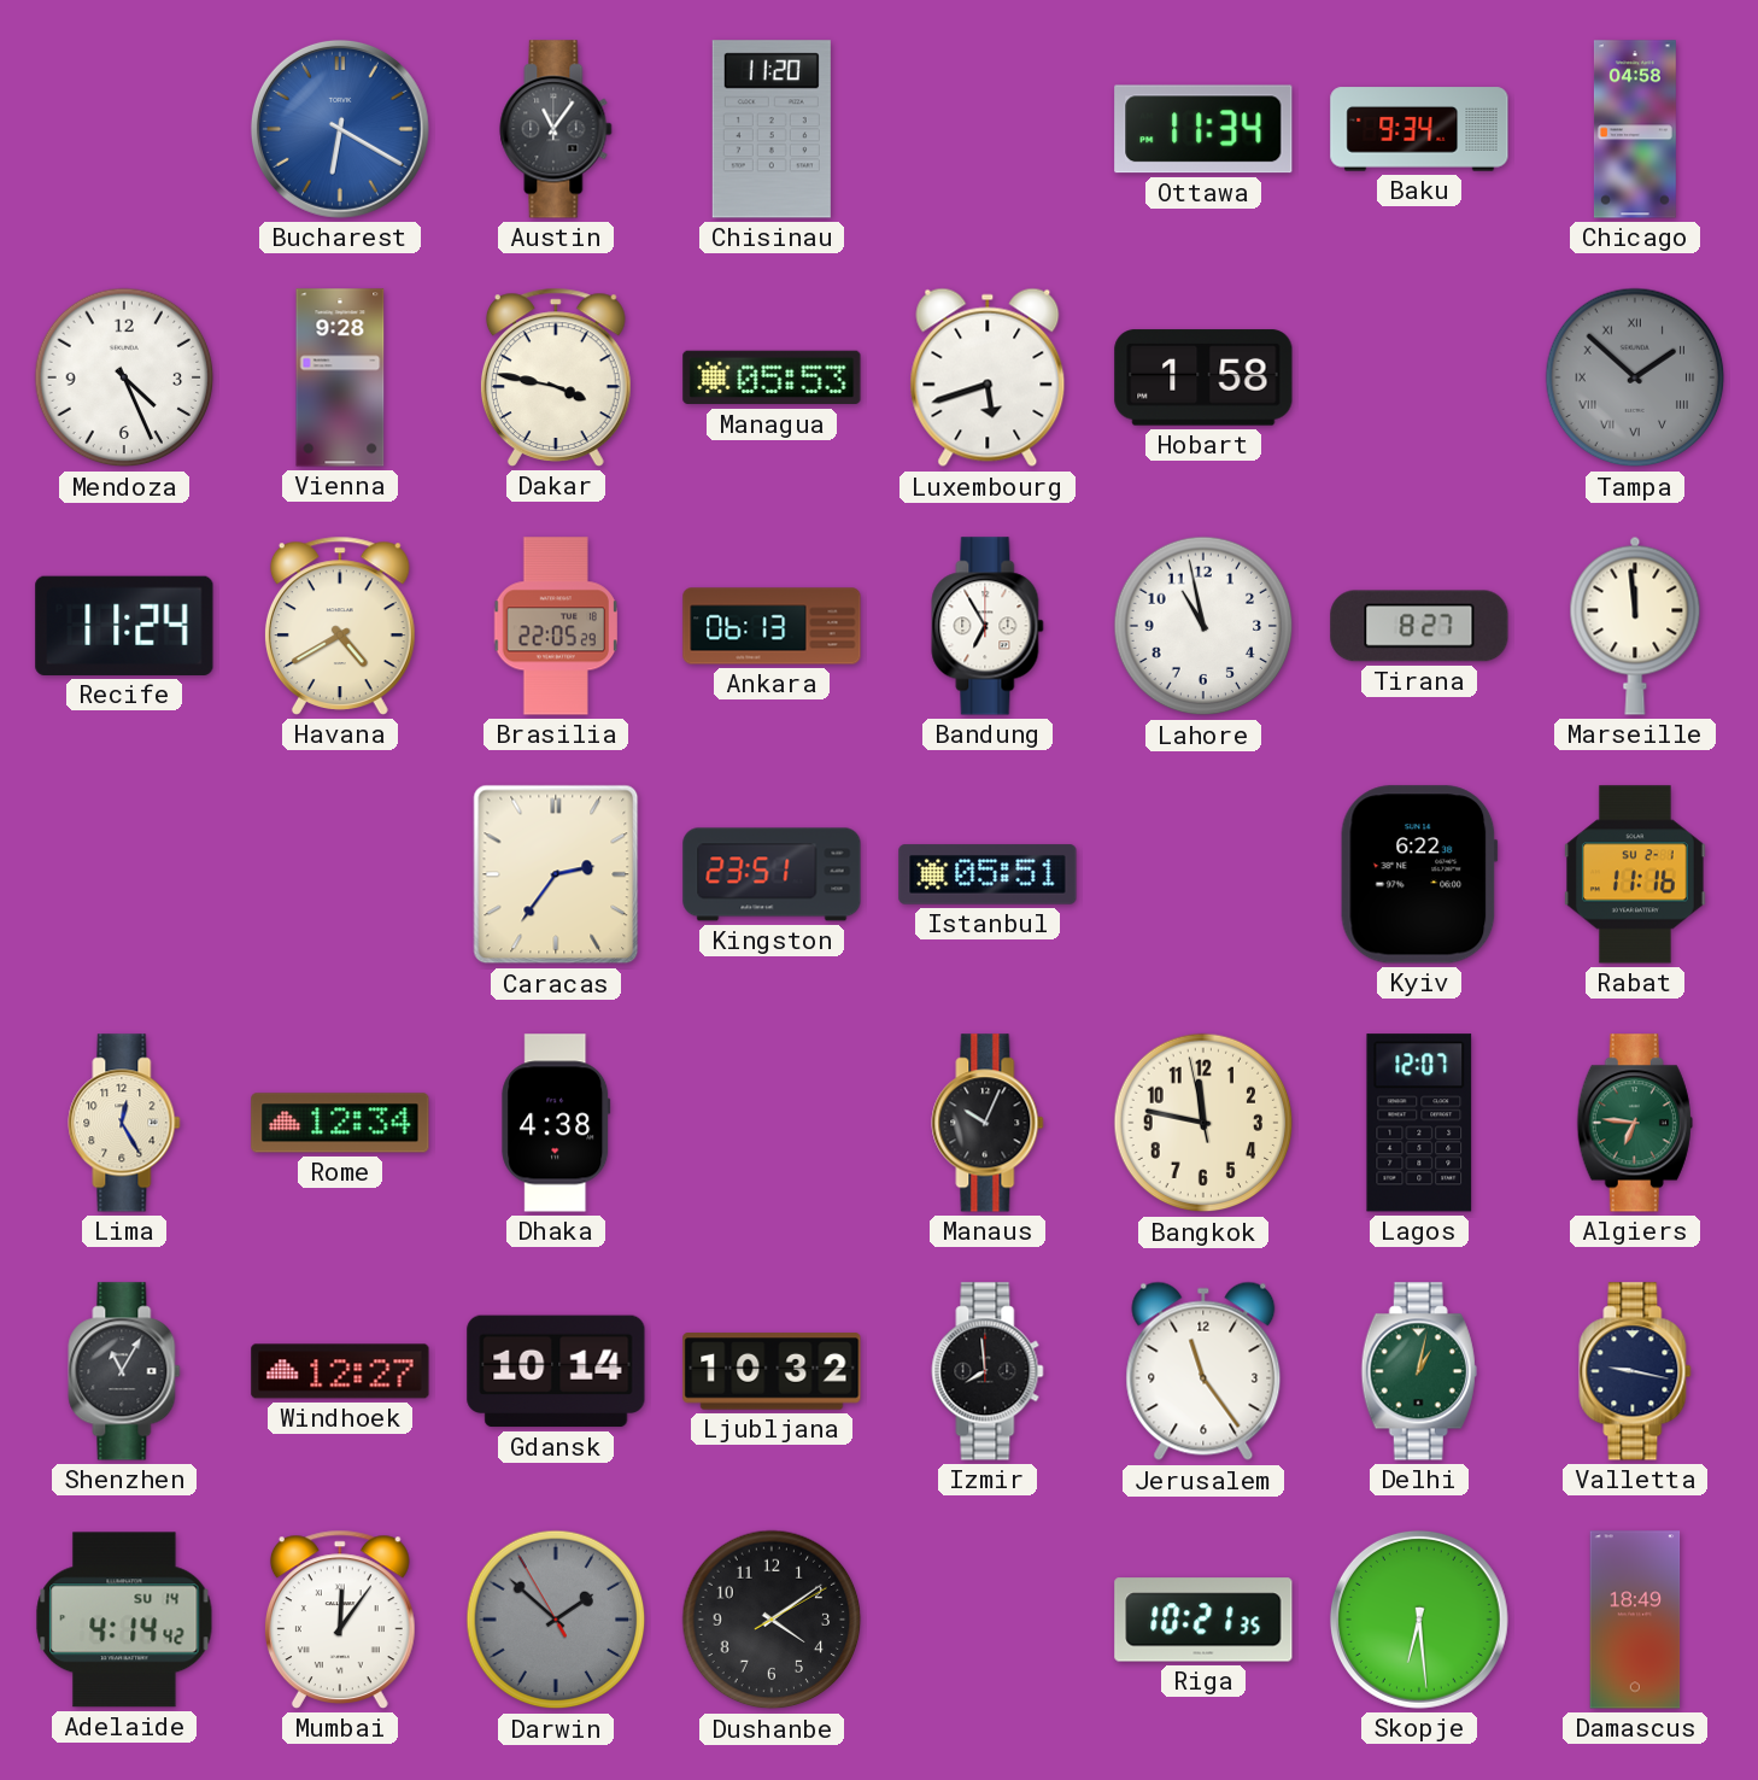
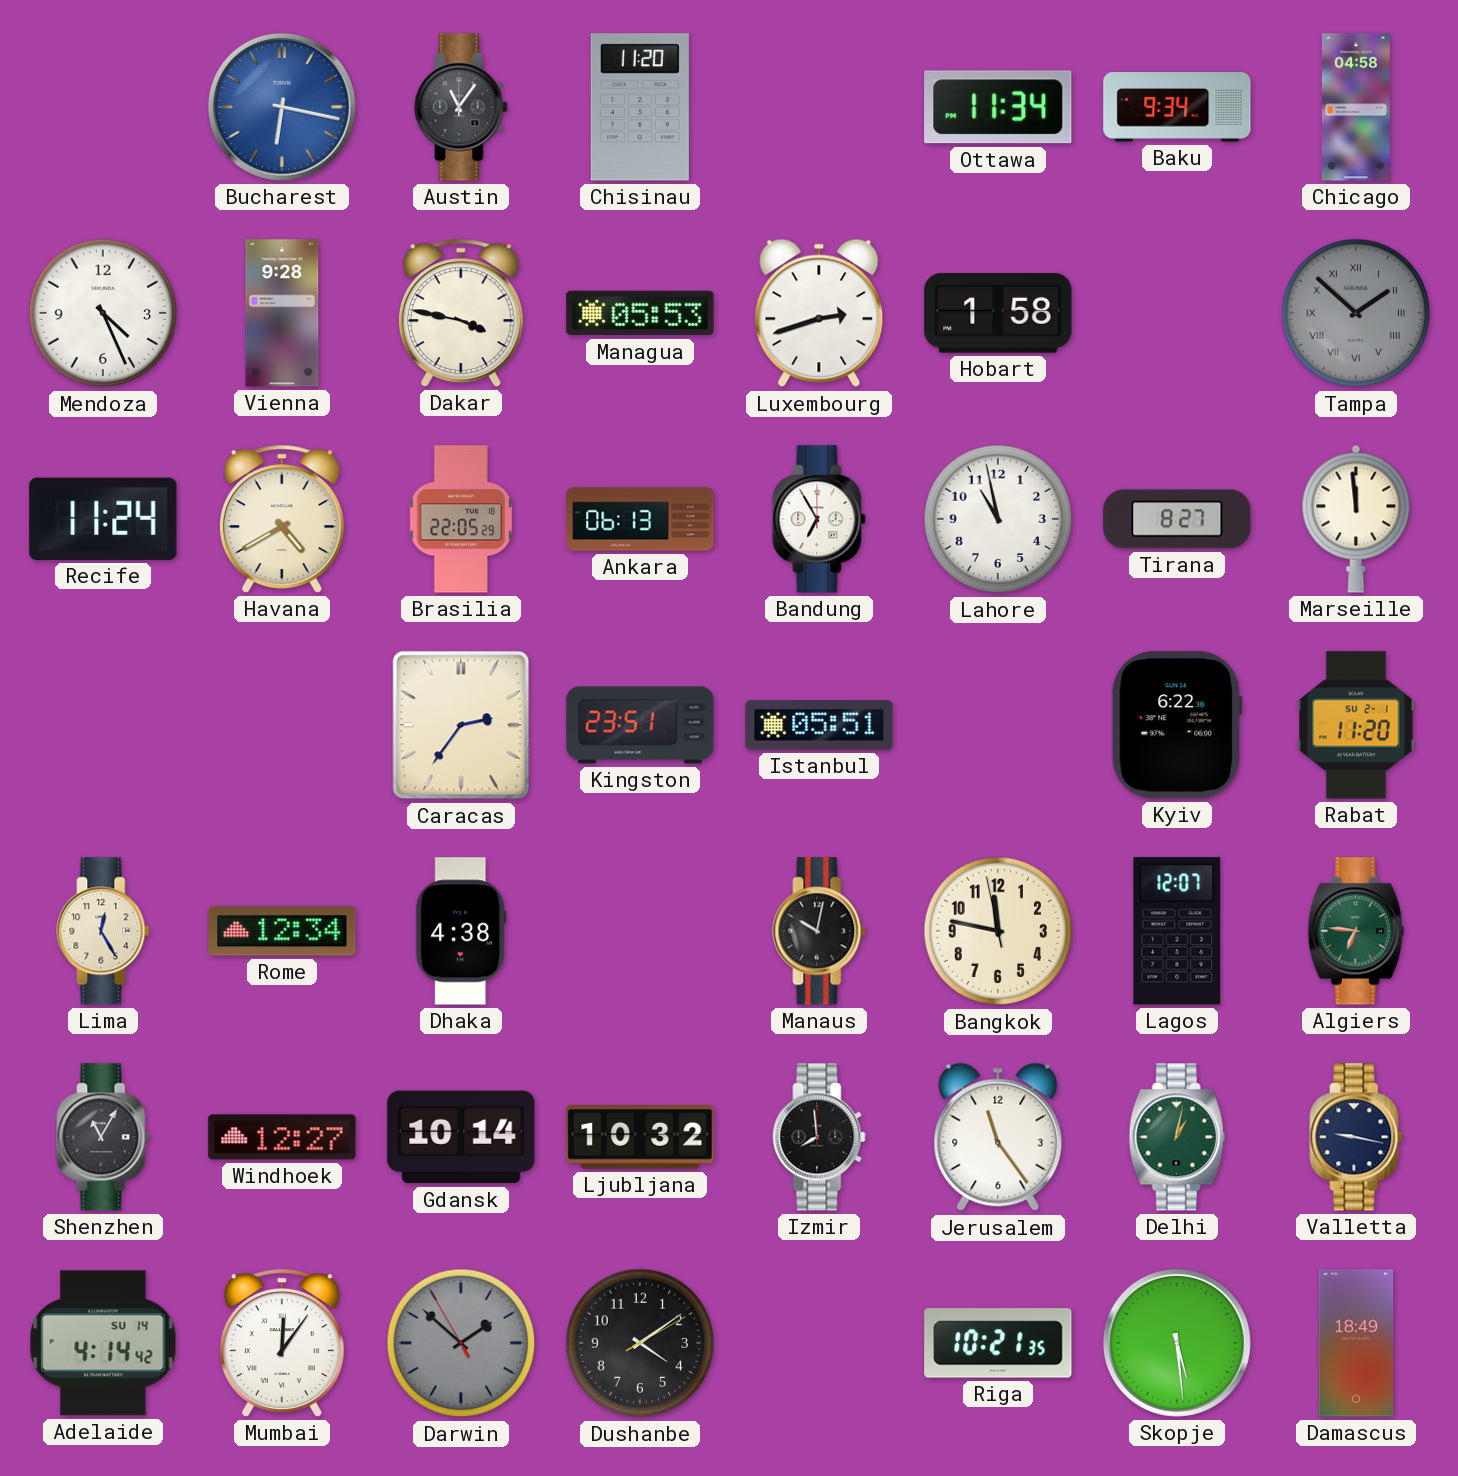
Bucharest: 6:20 -> 6:17 (282, 107)
Luxembourg: 5:42 -> 2:42 (819, 313)
Rabat: 11:16 -> 11:20 (1357, 725)
Manaus: 10:04 -> 10:02 (819, 931)
Skopje: 6:29 -> 5:29 (1177, 1343)
